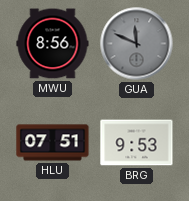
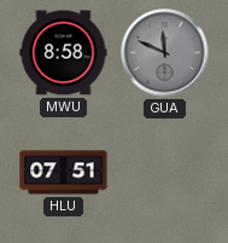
MWU: 8:56 -> 8:58 (64, 53)
BRG: 9:53 -> none (137, 143)
